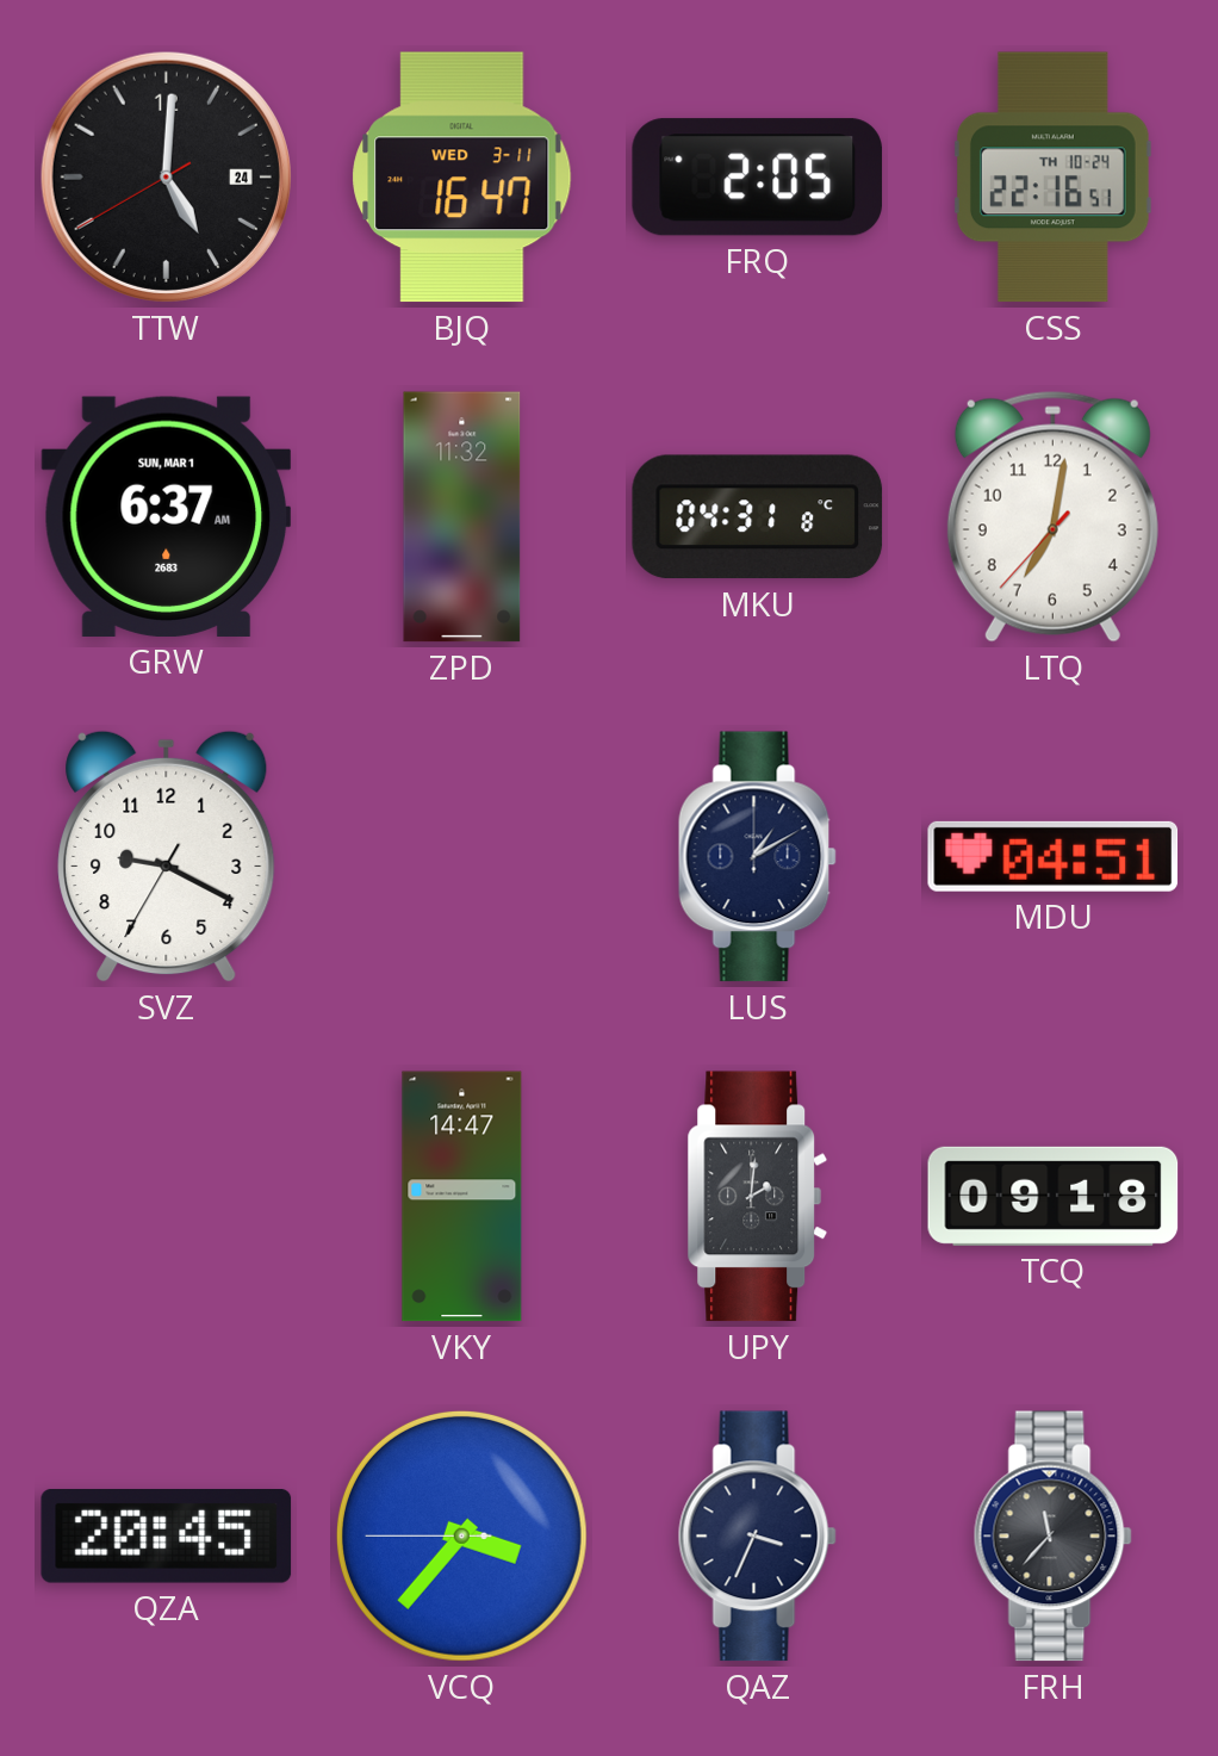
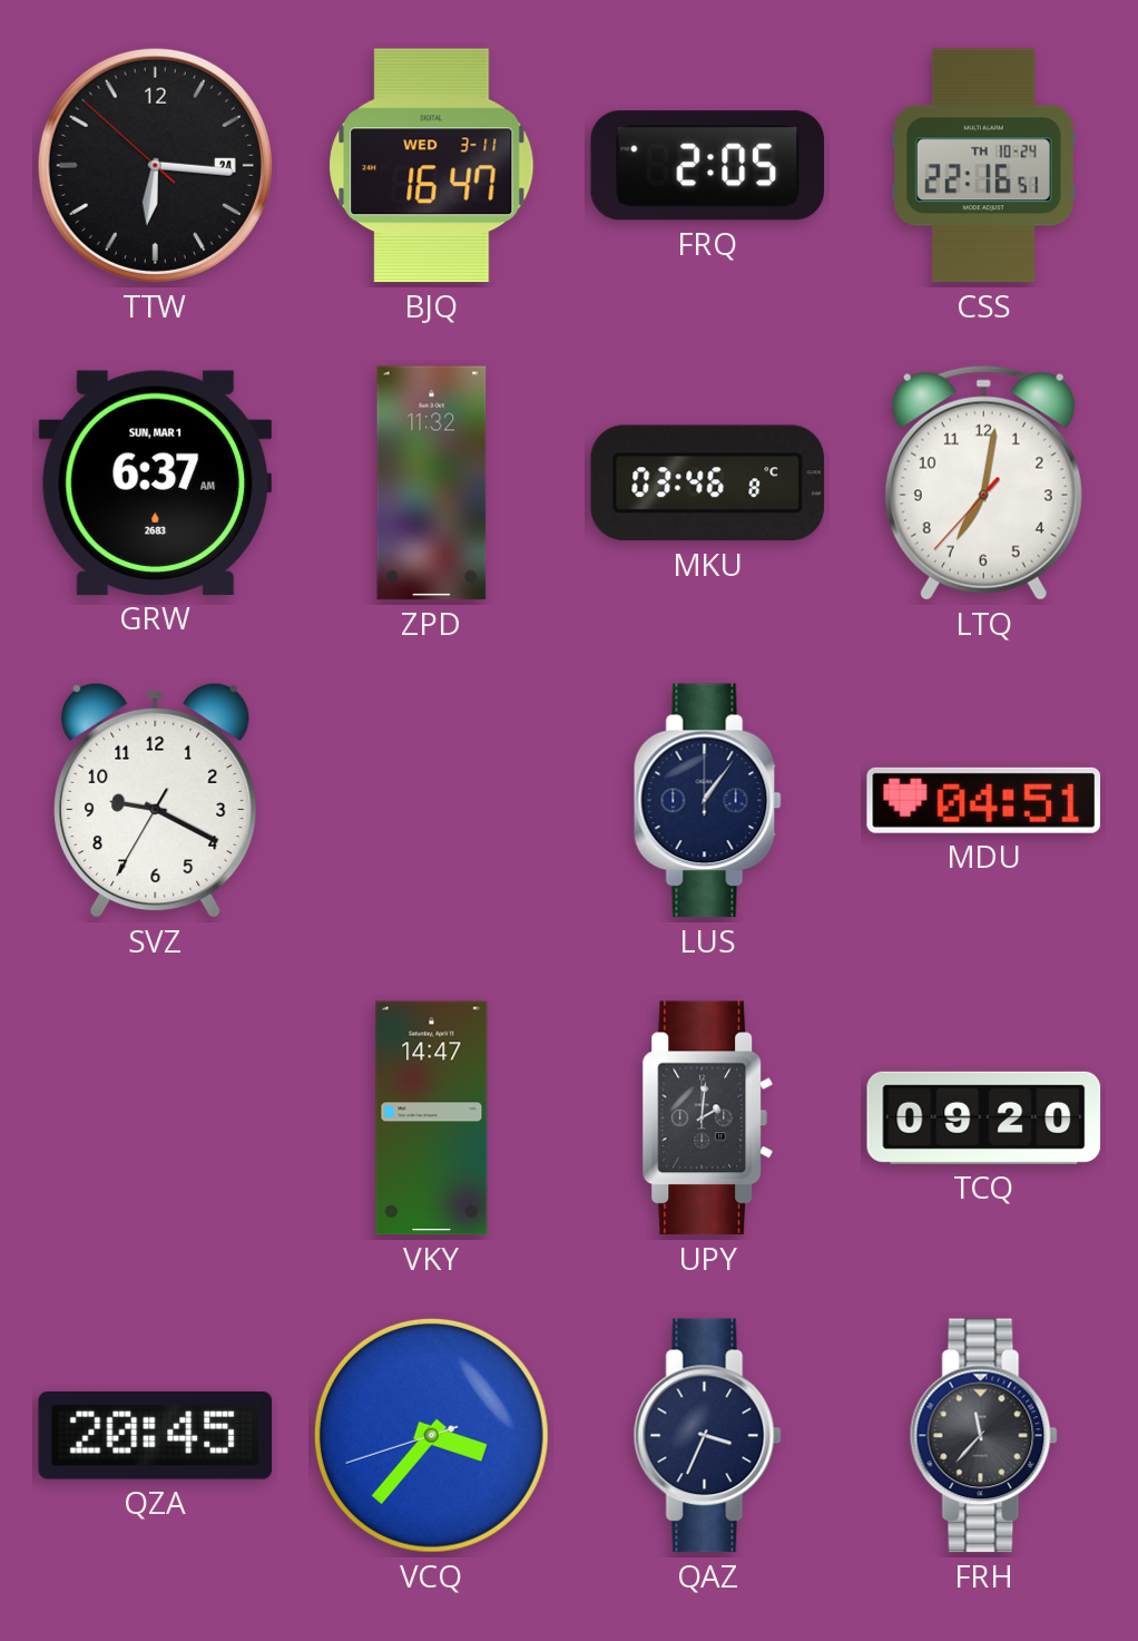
TTW: 5:00 -> 6:15 (155, 165)
MKU: 04:31 -> 03:46 (708, 483)
LUS: 1:10 -> 1:06 (707, 801)
TCQ: 09:18 -> 09:20 (984, 1117)
VCQ: 3:36:45 -> 3:36:42 (431, 1435)
